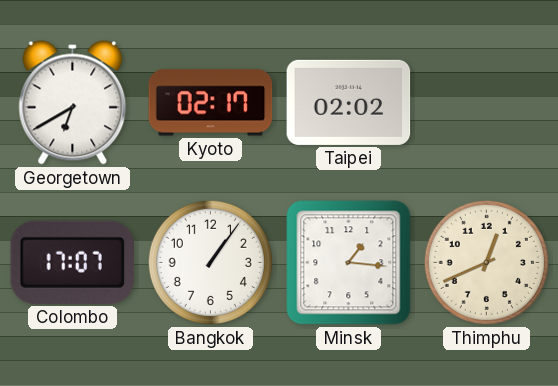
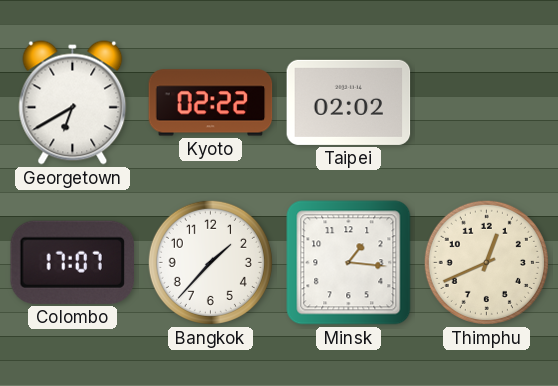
Kyoto: 02:17 -> 02:22 (211, 103)
Bangkok: 1:06 -> 1:37 (210, 262)
